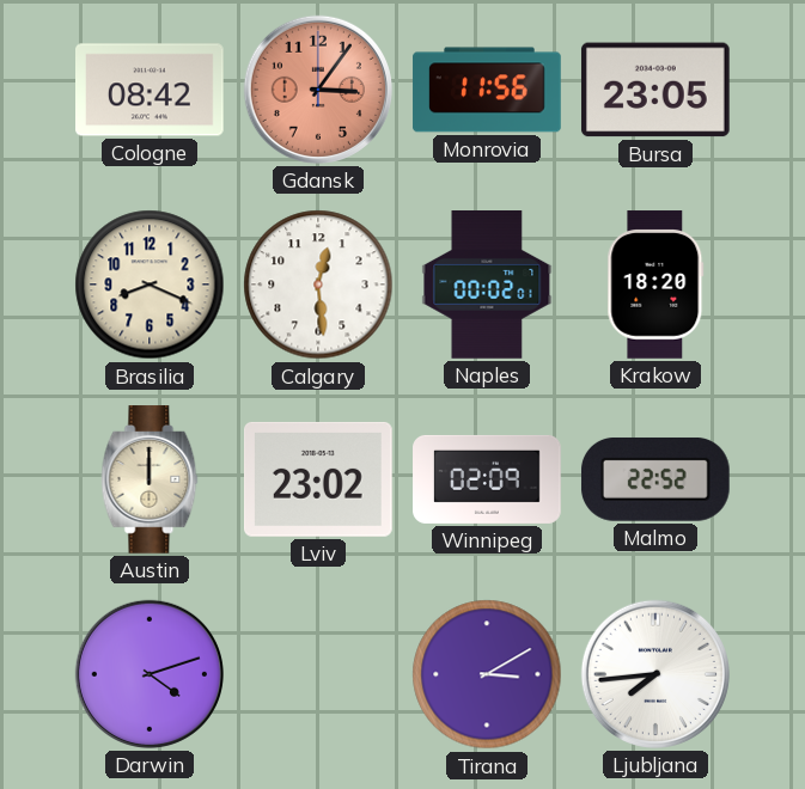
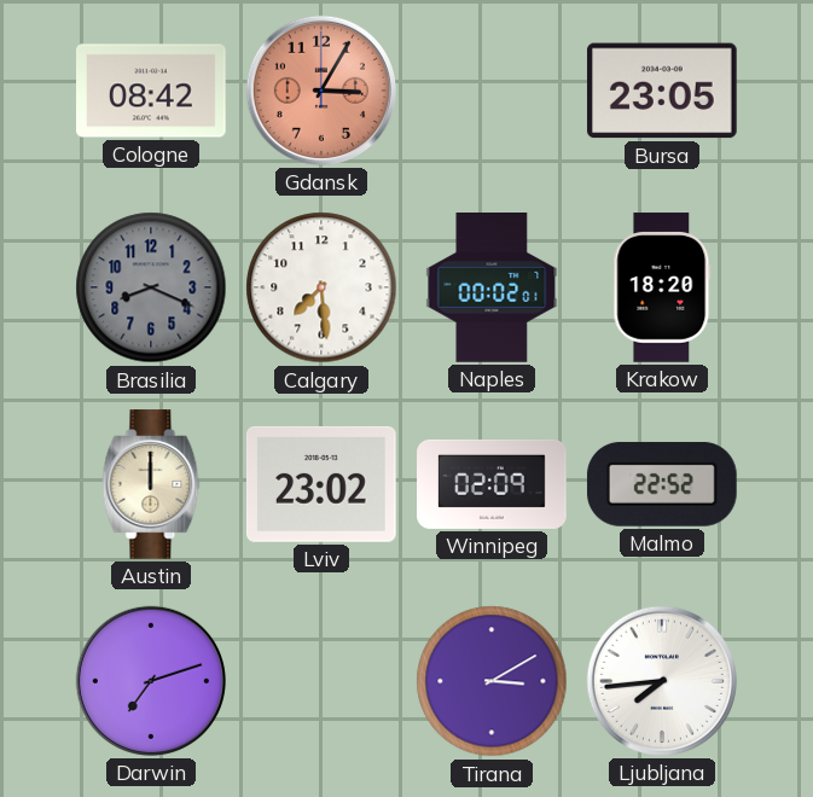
Gdansk: 3:06 -> 3:05 (321, 91)
Monrovia: 11:56 -> none (487, 90)
Brasilia dial: cream -> grey (151, 287)
Calgary: 12:29 -> 7:29 (321, 287)
Darwin: 4:12 -> 7:12 (151, 681)
